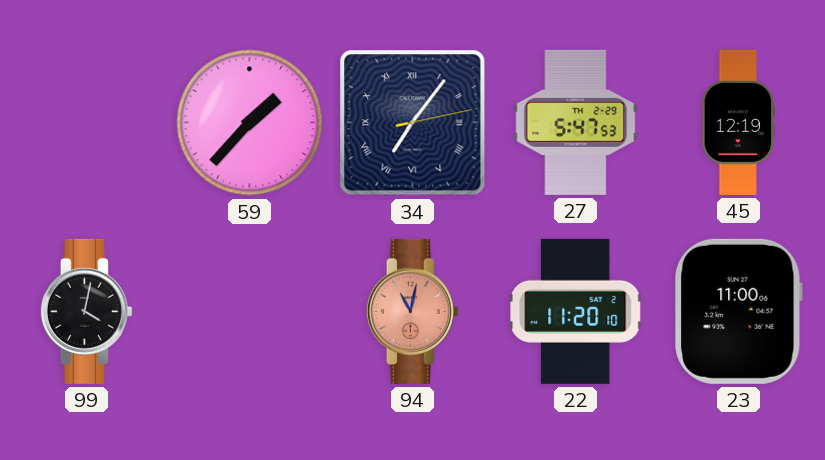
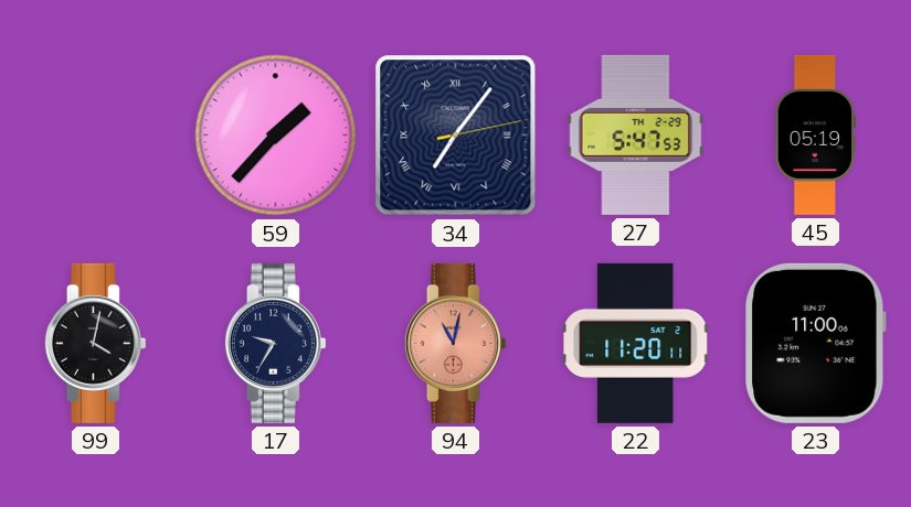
45: 12:19 -> 05:19 (815, 134)
17: none -> 9:35 (275, 343)
22: 11:20:10 -> 11:20:11 (637, 343)
